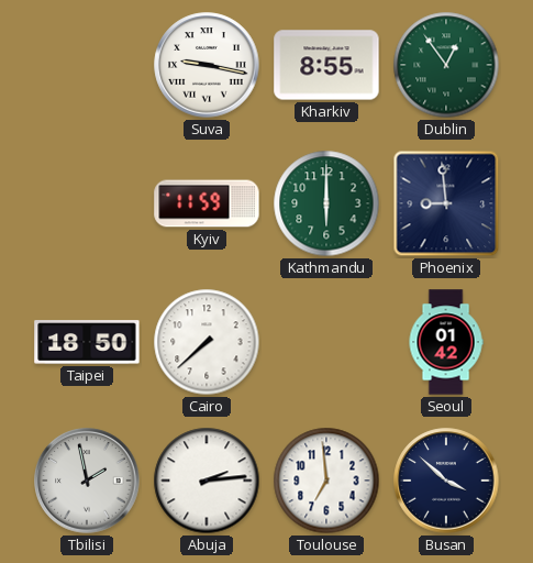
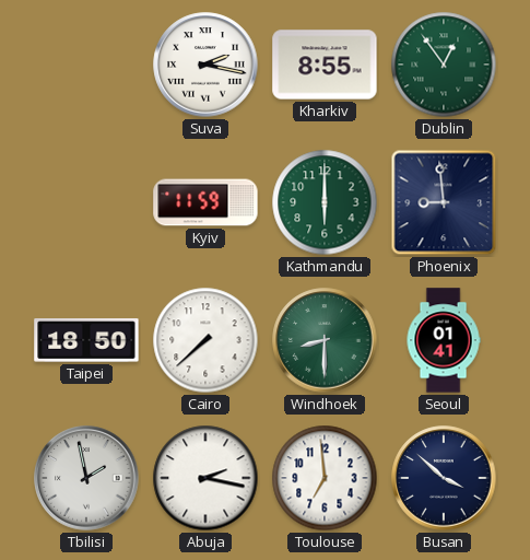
Suva: 9:17 -> 2:17 (205, 65)
Windhoek: none -> 8:30 (325, 340)
Seoul: 01:42 -> 01:41 (444, 340)
Abuja: 2:14 -> 2:17 (205, 478)
